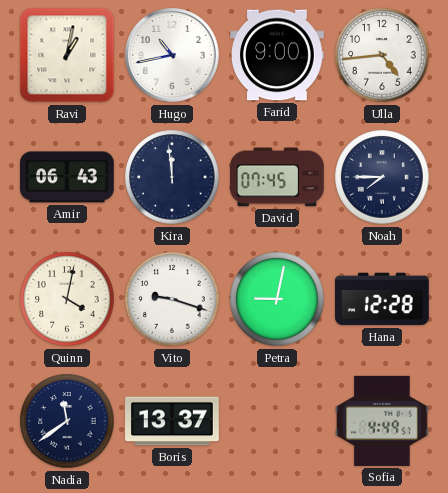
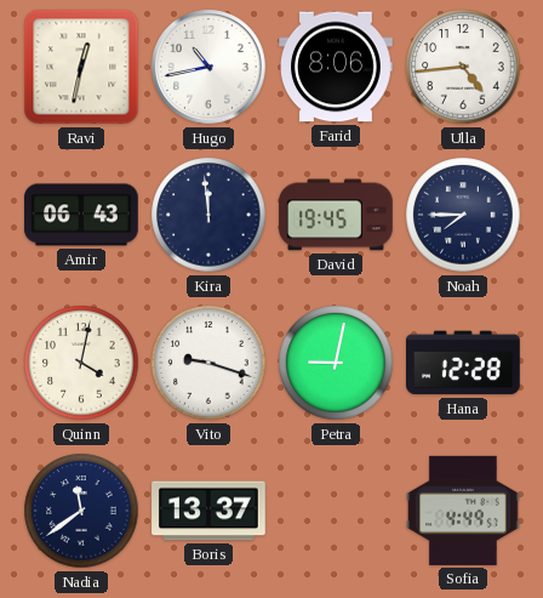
Ravi: 1:02 -> 12:32 (81, 67)
Farid: 9:00 -> 8:06 (337, 67)
David: 07:45 -> 19:45 (337, 215)
